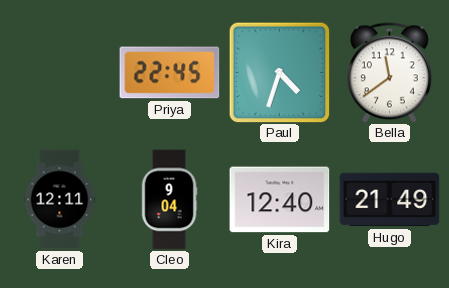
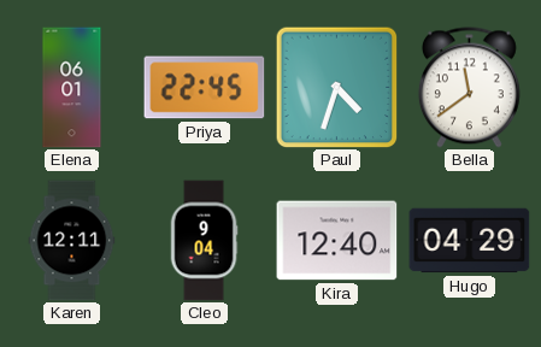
Elena: none -> 06:01 (72, 88)
Hugo: 21:49 -> 04:29 (470, 241)
